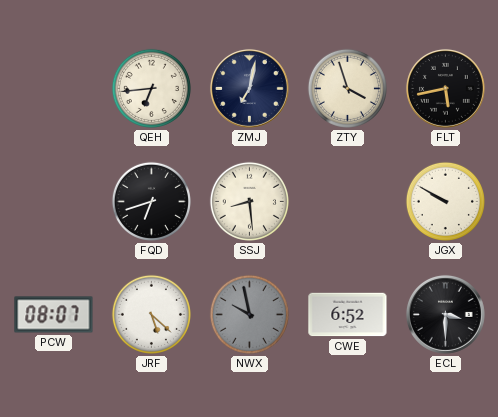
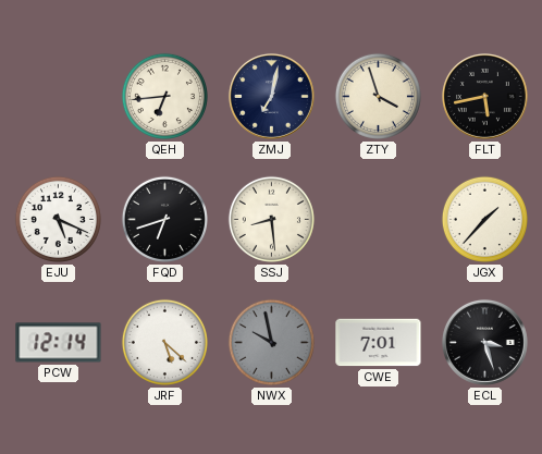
EJU: none -> 5:19 (58, 219)
JGX: 9:50 -> 1:37 (484, 219)
PCW: 08:07 -> 12:14 (59, 343)
CWE: 6:52 -> 7:01 (379, 343)
ECL: 3:30 -> 3:27 (484, 342)
